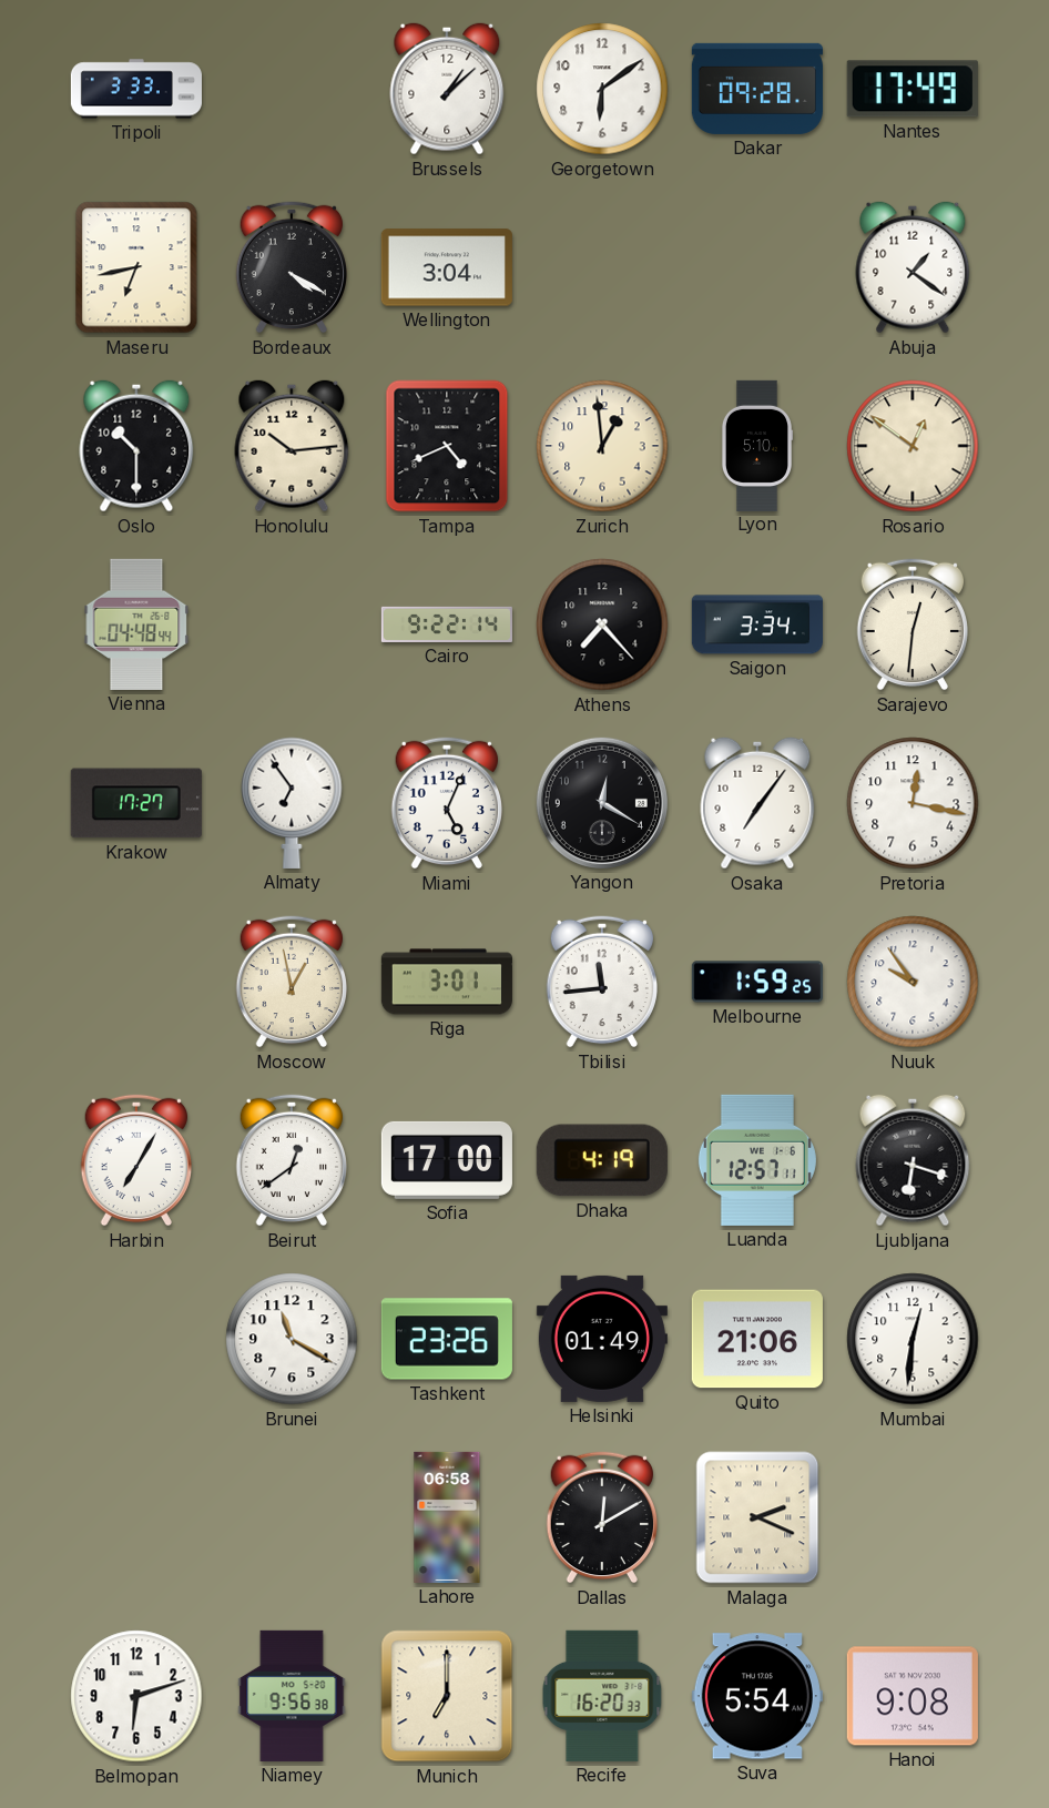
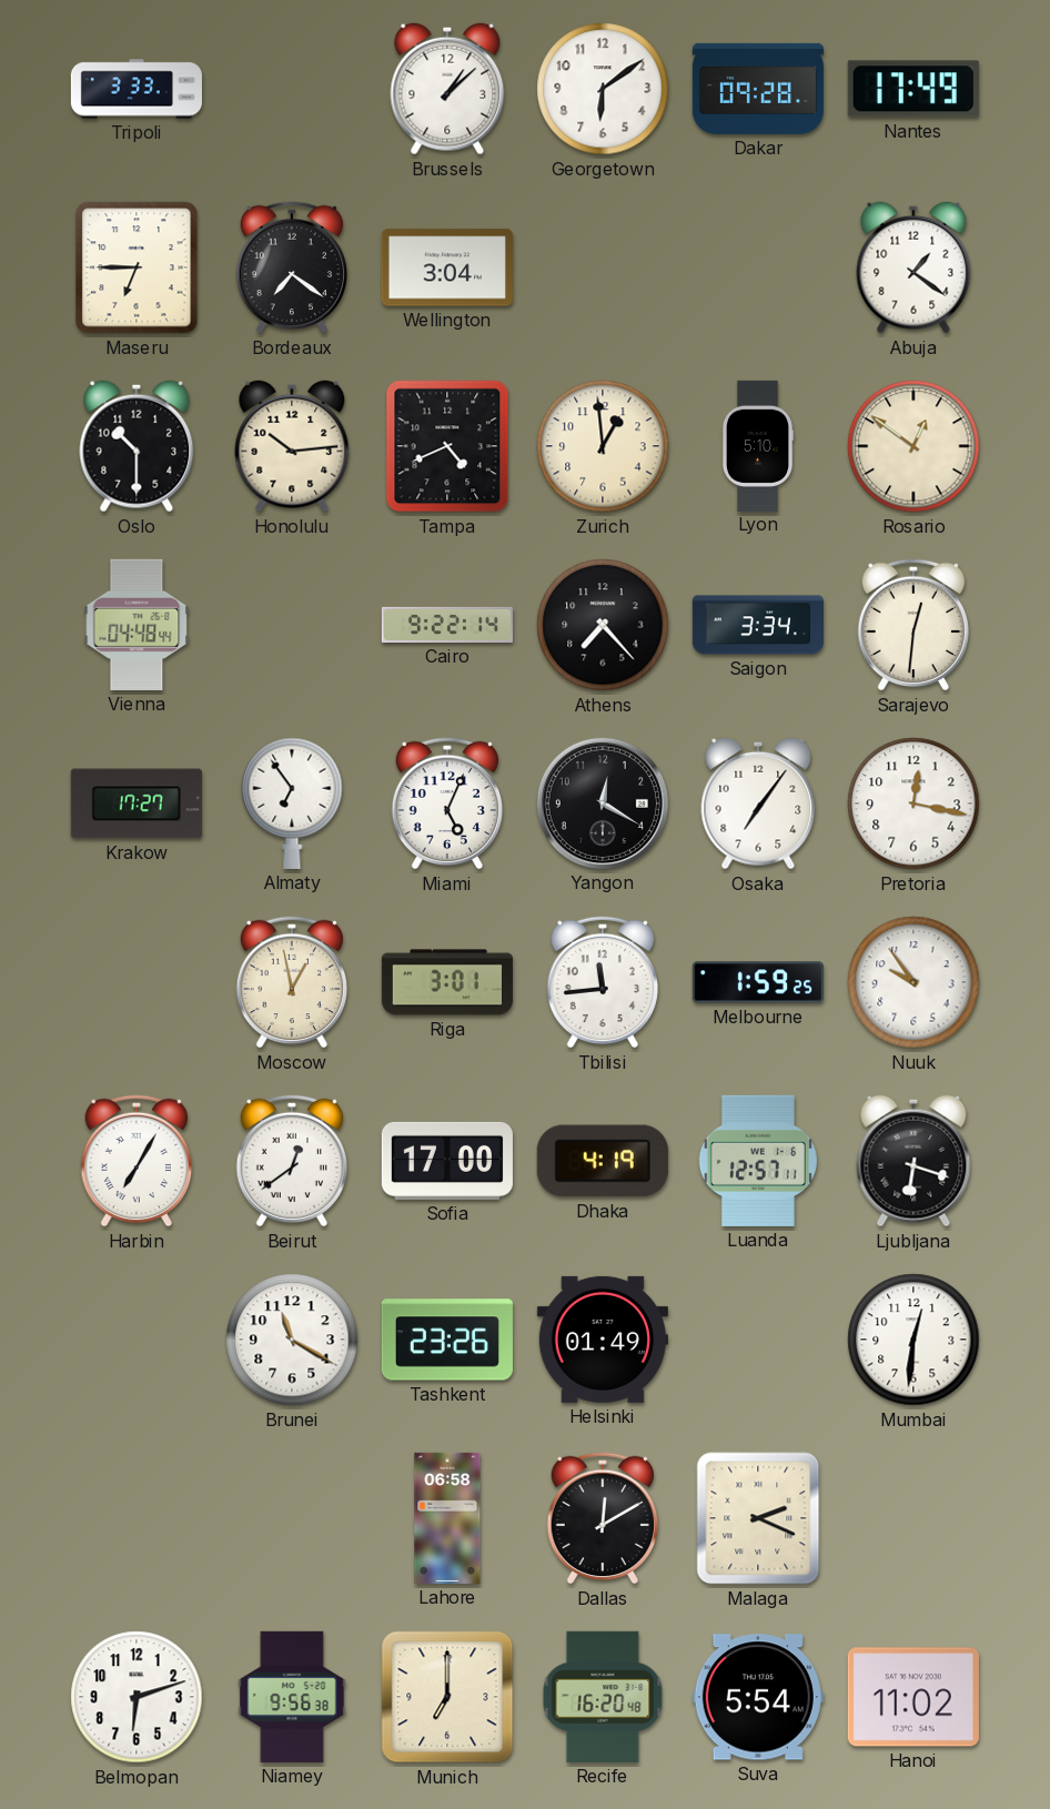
Maseru: 6:43 -> 6:45 (137, 267)
Bordeaux: 4:20 -> 7:21 (291, 267)
Quito: 21:06 -> none (757, 1339)
Recife: 16:20:33 -> 16:20:48 (603, 1697)
Hanoi: 9:08 -> 11:02 (913, 1697)
